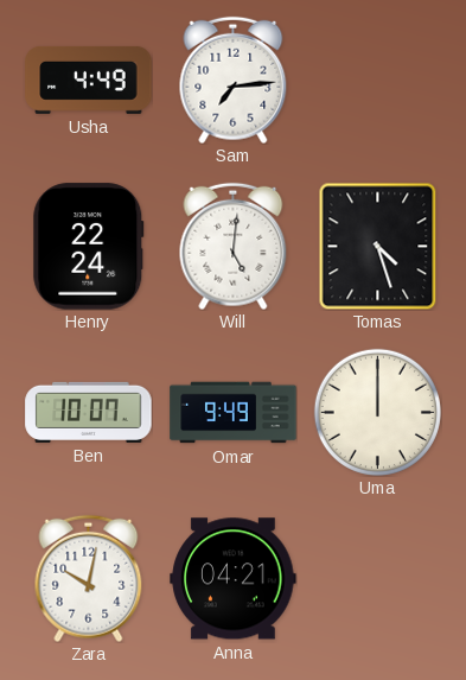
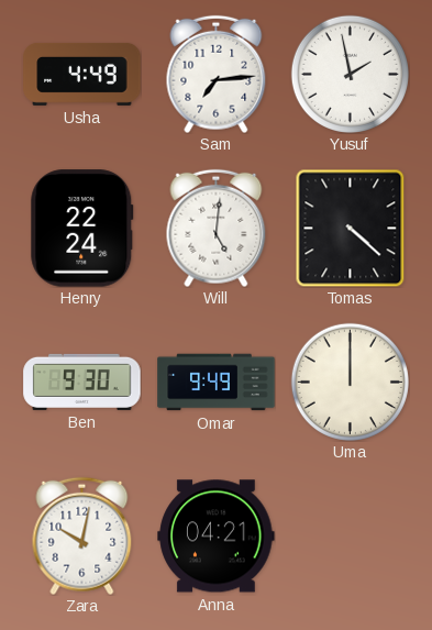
Yusuf: none -> 1:58 (350, 74)
Tomas: 4:27 -> 4:22 (351, 228)
Ben: 10:07 -> 9:30 (82, 382)
